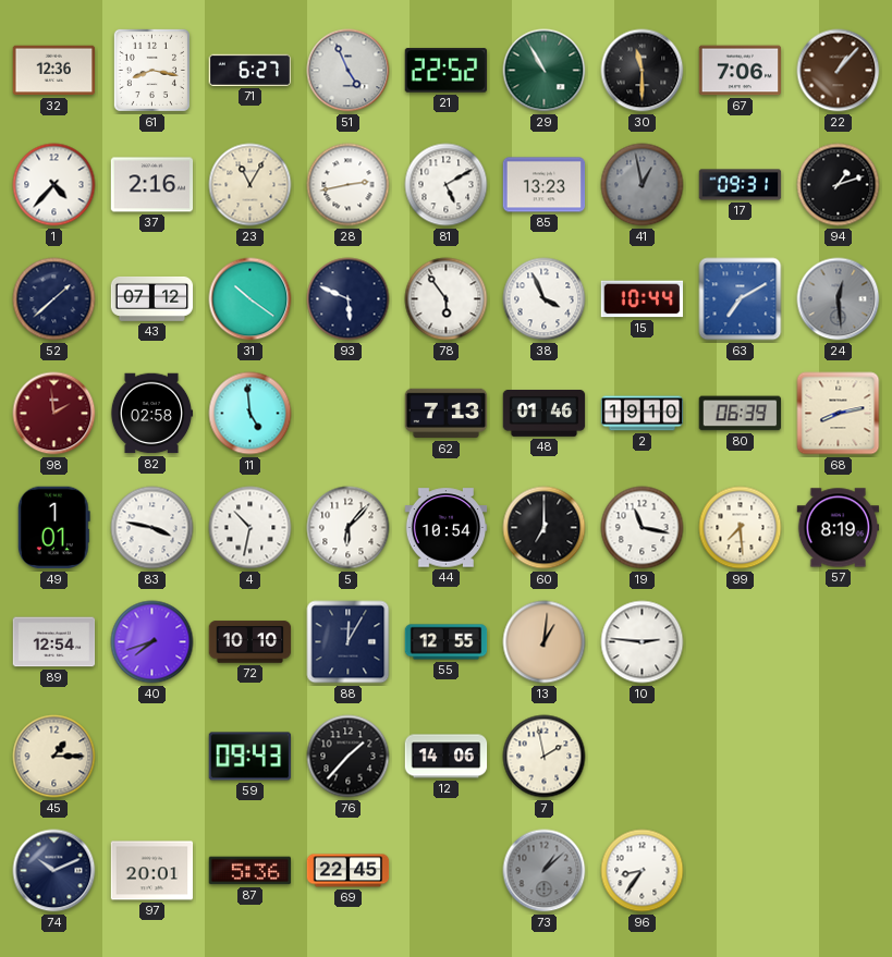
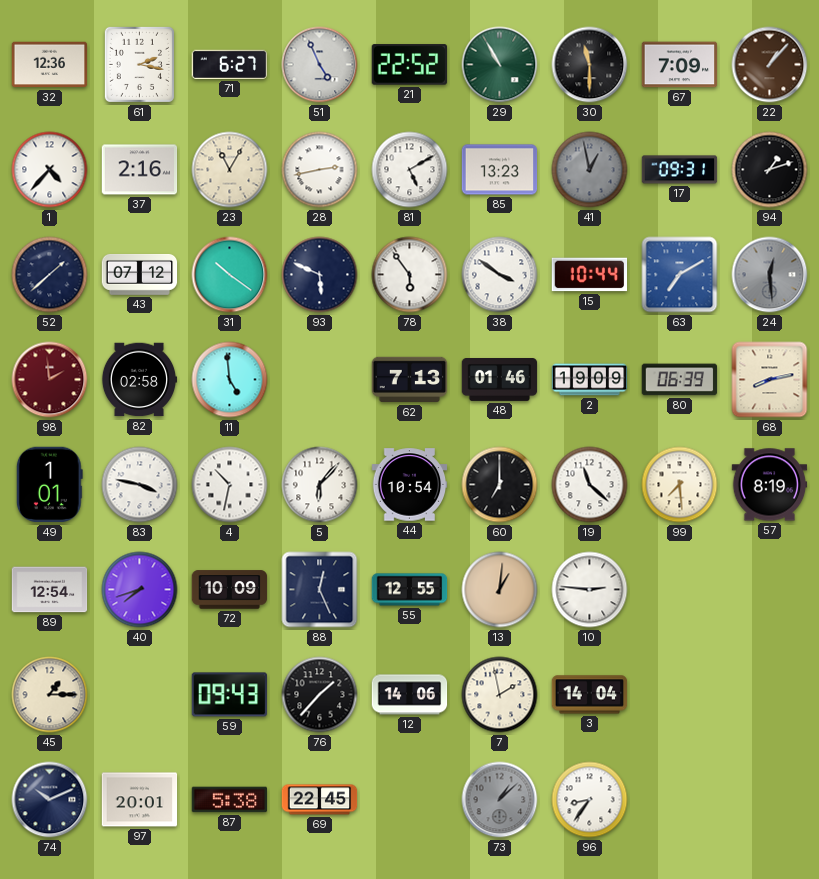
61: 8:17 -> 2:17 (139, 64)
67: 7:06 -> 7:09 (680, 65)
38: 3:56 -> 3:51 (500, 275)
2: 19:10 -> 19:09 (590, 380)
19: 11:17 -> 11:22 (590, 485)
72: 10:10 -> 10:09 (230, 590)
88: 12:05 -> 12:26 (320, 590)
3: none -> 14:04 (590, 695)
87: 5:36 -> 5:38 (230, 800)
